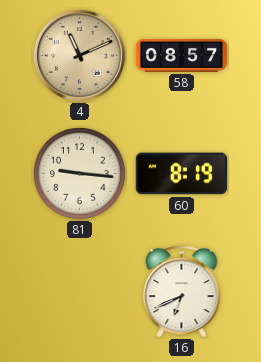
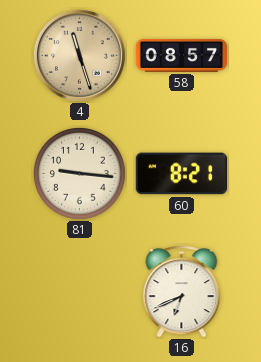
4: 11:11 -> 11:27 (79, 55)
60: 8:19 -> 8:21 (181, 174)
